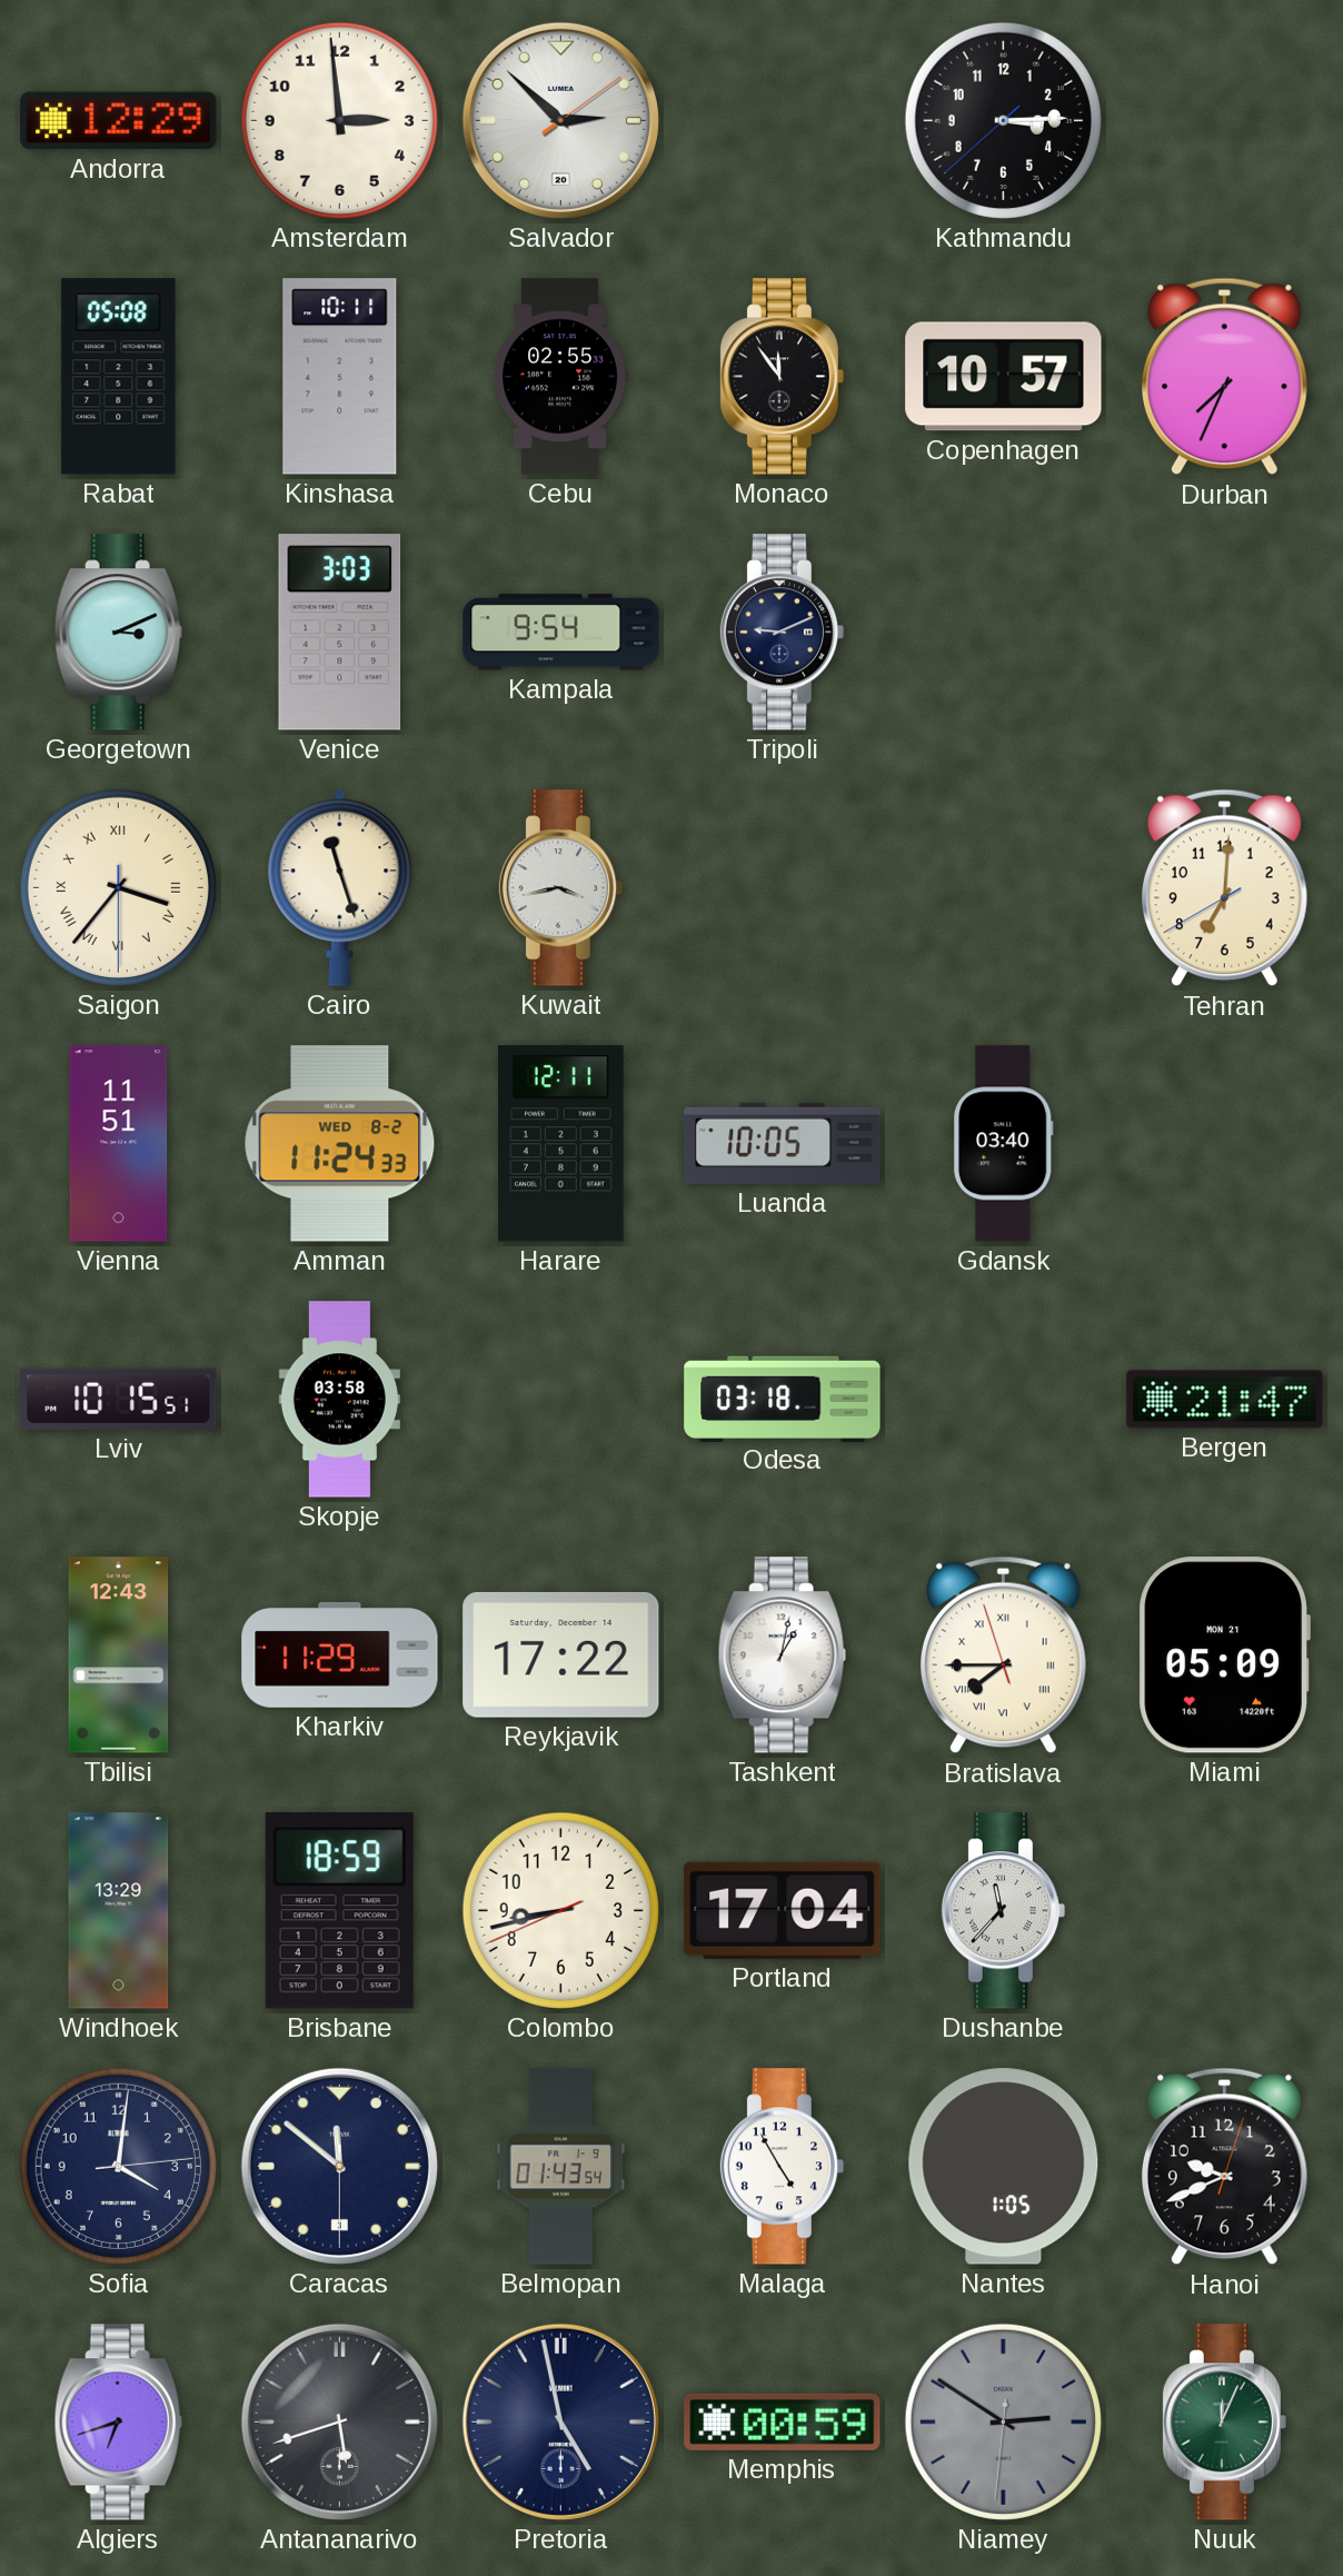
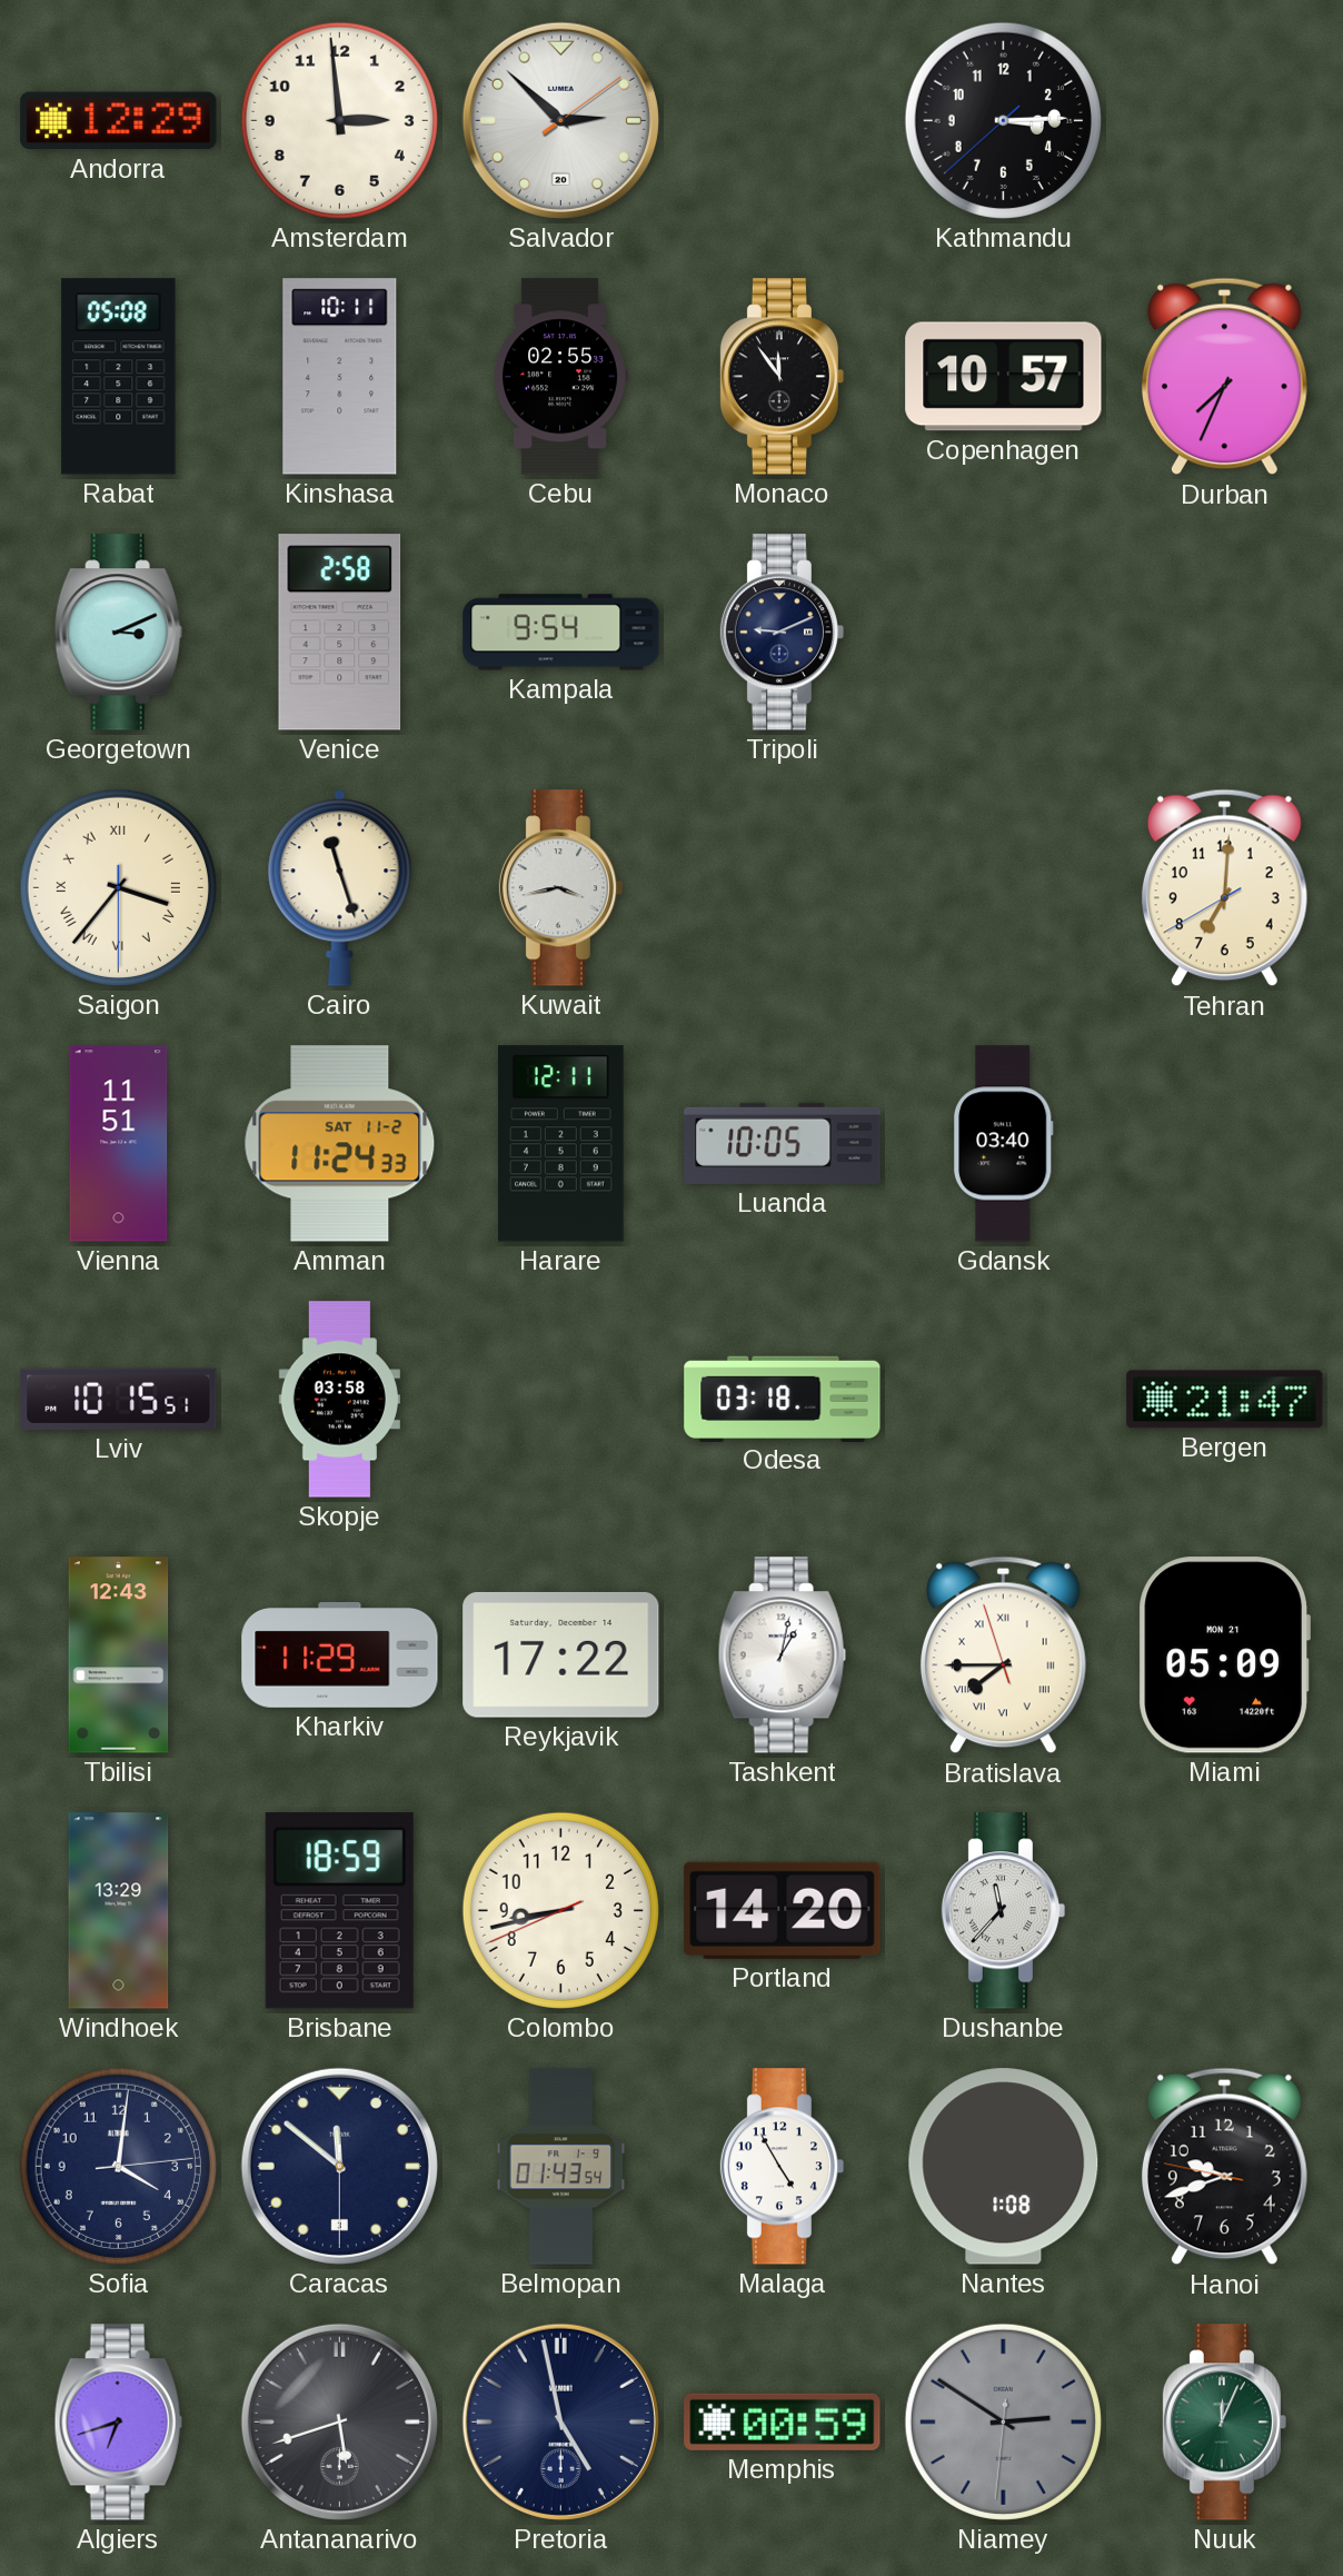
Venice: 3:03 -> 2:58 (340, 633)
Amman date: WED 8-2 -> SAT 11-2 (340, 1144)
Portland: 17:04 -> 14:20 (783, 1910)
Nantes: 1:05 -> 1:08 (1004, 2167)
Hanoi: 9:41:03 -> 9:41:47 (1224, 2167)
